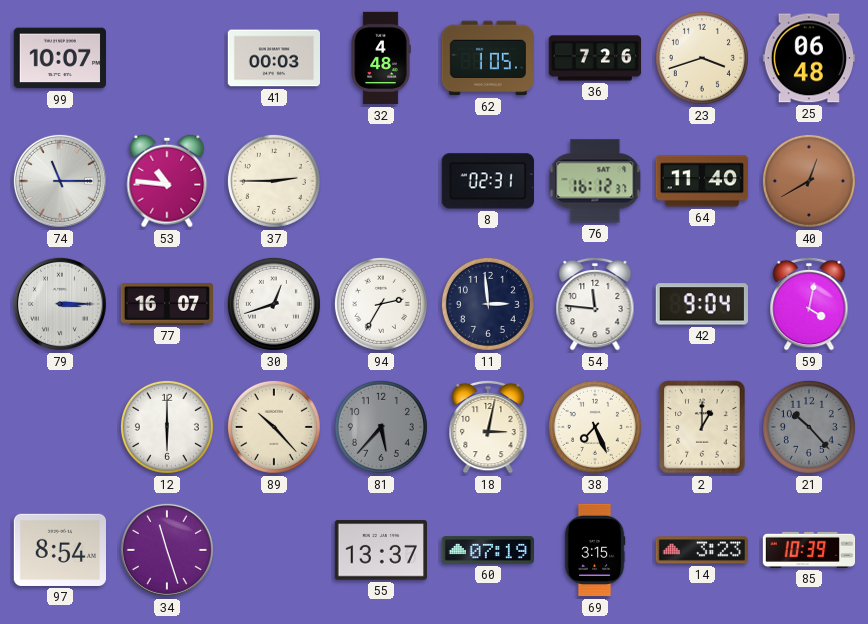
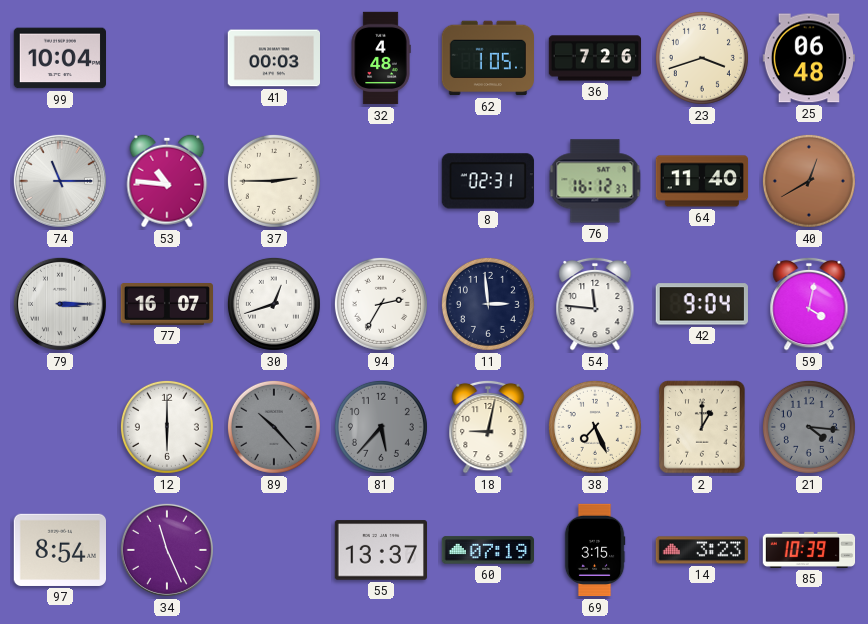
99: 10:07 -> 10:04 (59, 58)
89 dial: cream -> grey (274, 427)
18: 3:02 -> 9:02 (488, 427)
21: 10:23 -> 4:16 (809, 427)
34: 11:27 -> 11:26 (167, 550)
